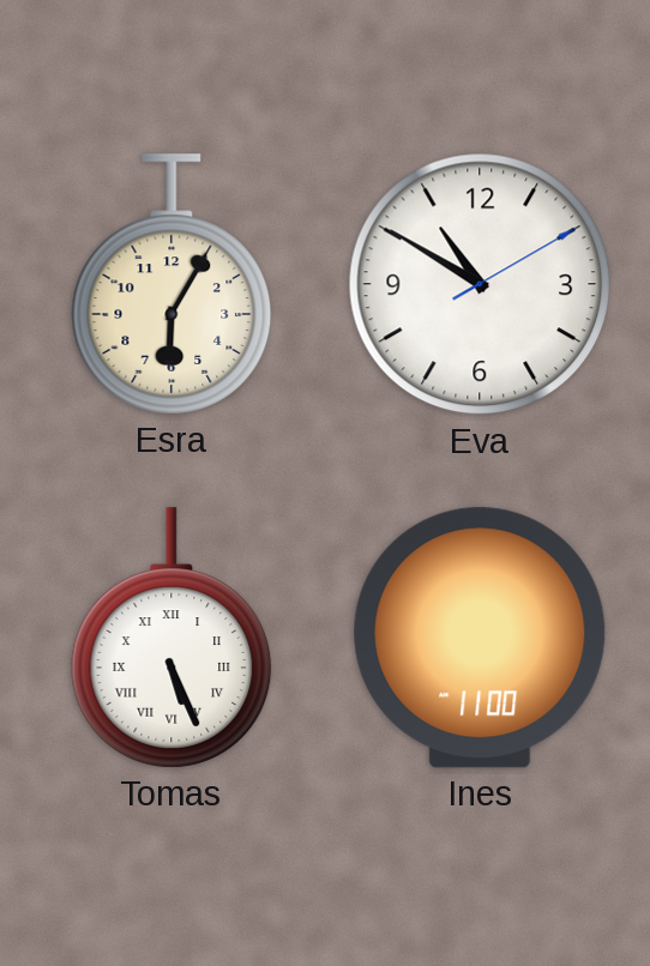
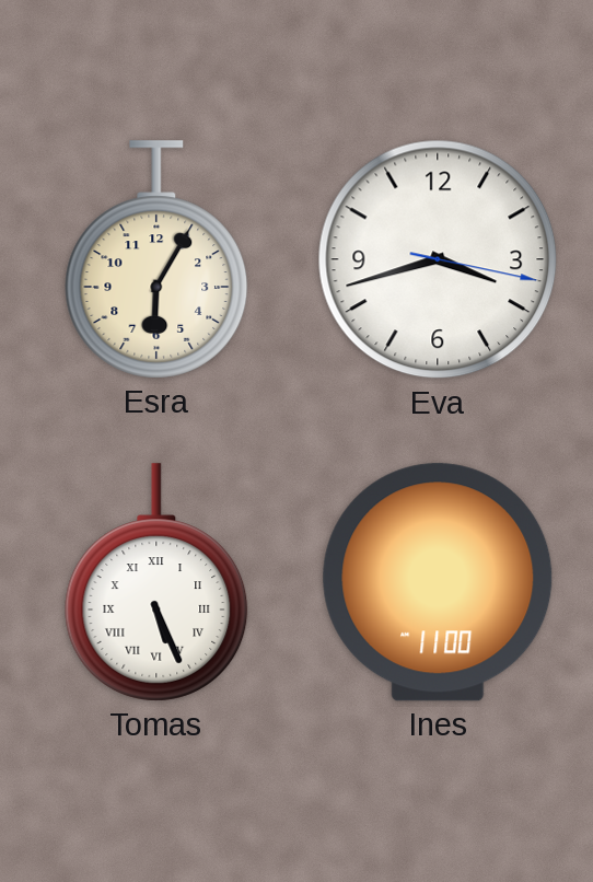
Eva: 10:50 -> 3:42 (438, 259)
